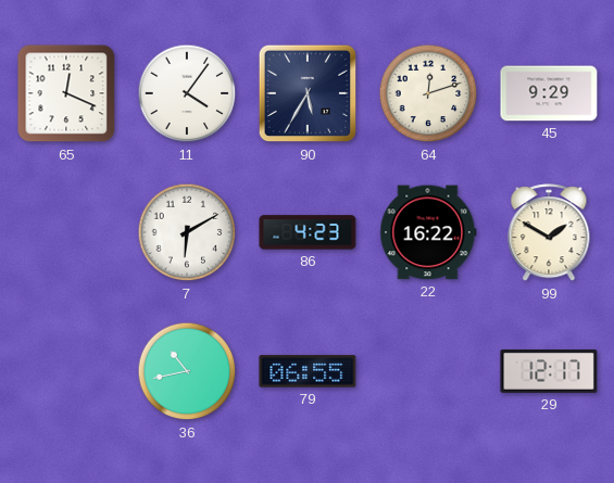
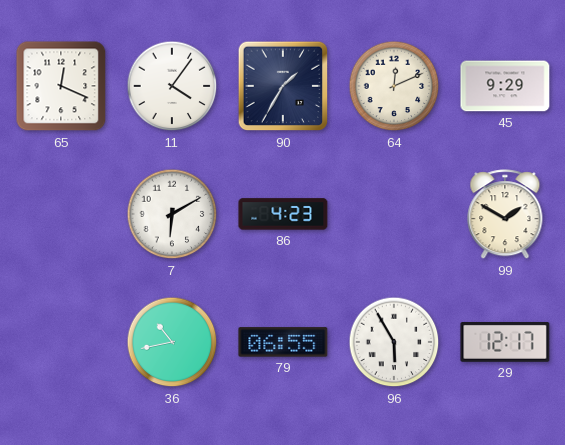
90: 5:35 -> 1:35 (283, 86)
64: 12:12 -> 12:11 (394, 86)
22: 16:22 -> none (428, 232)
96: none -> 5:55 (394, 342)
